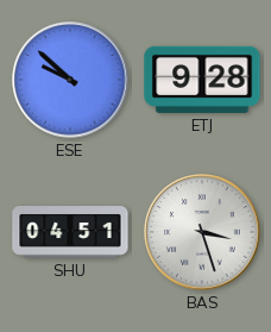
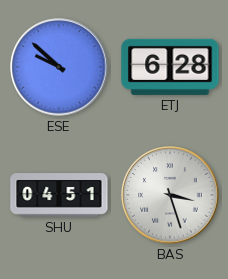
ETJ: 9:28 -> 6:28 (170, 67)
